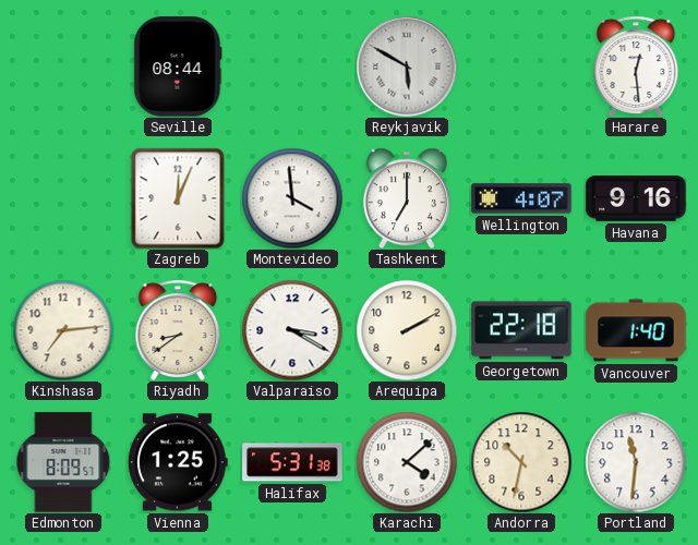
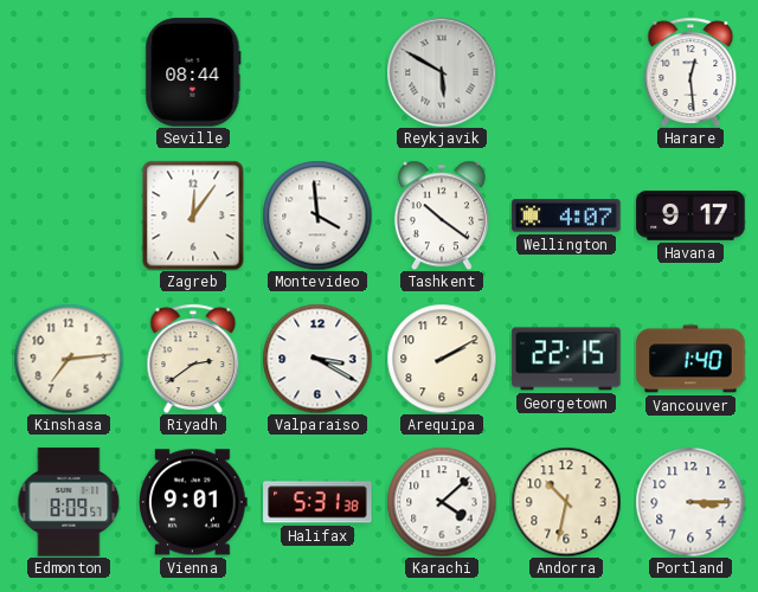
Zagreb: 12:04 -> 12:06 (193, 215)
Tashkent: 7:00 -> 10:21 (442, 215)
Havana: 9:16 -> 9:17 (690, 215)
Riyadh: 8:39 -> 2:39 (193, 359)
Georgetown: 22:18 -> 22:15 (566, 359)
Vienna: 1:25 -> 9:01 (194, 502)
Portland: 11:31 -> 3:15 (690, 502)
